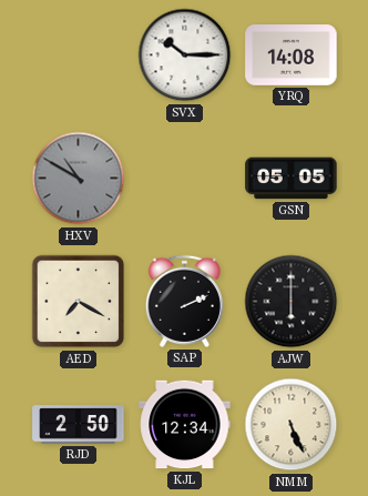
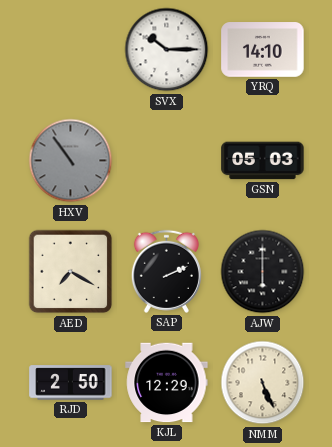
YRQ: 14:08 -> 14:10 (263, 50)
HXV: 10:50 -> 10:54 (71, 161)
GSN: 05:05 -> 05:03 (263, 161)
KJL: 12:34 -> 12:29 (167, 383)
